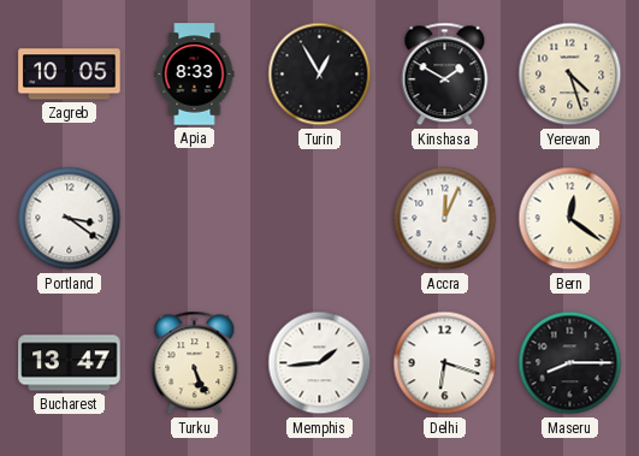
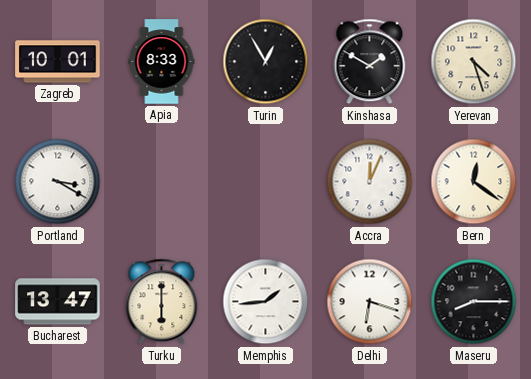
Zagreb: 10:05 -> 10:01 (58, 62)
Portland: 3:21 -> 3:20 (58, 182)
Turku: 5:26 -> 6:00 (162, 302)
